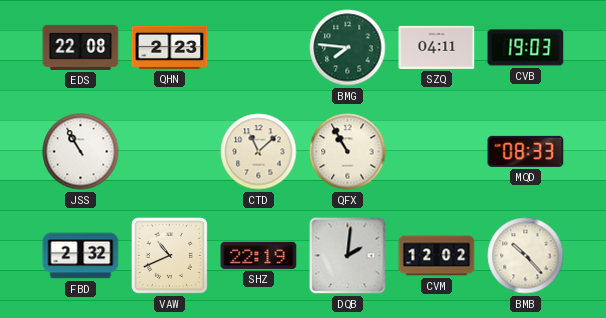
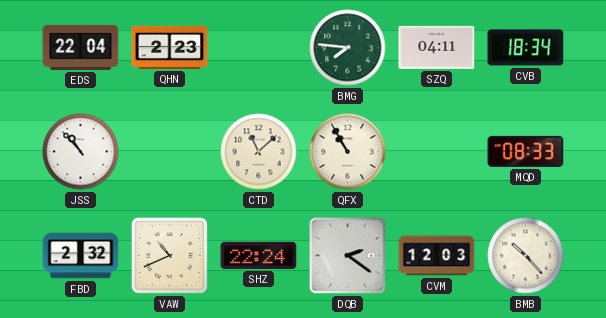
EDS: 22:08 -> 22:04 (81, 47)
CVB: 19:03 -> 18:34 (526, 48)
JSS: 10:55 -> 10:53 (81, 152)
SHZ: 22:19 -> 22:24 (259, 255)
DQB: 2:01 -> 2:21 (348, 256)
CVM: 12:02 -> 12:03 (437, 256)
